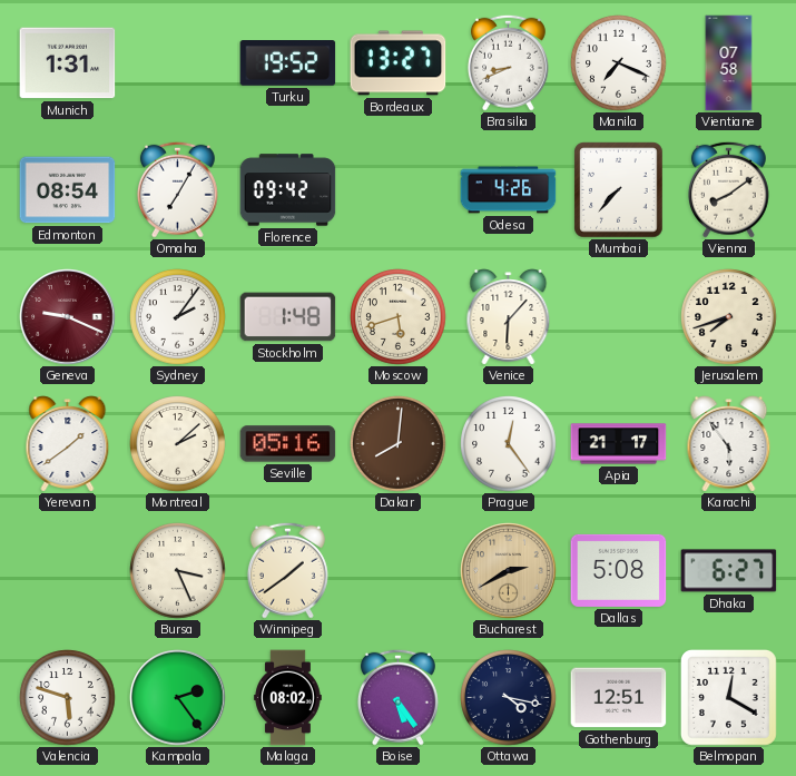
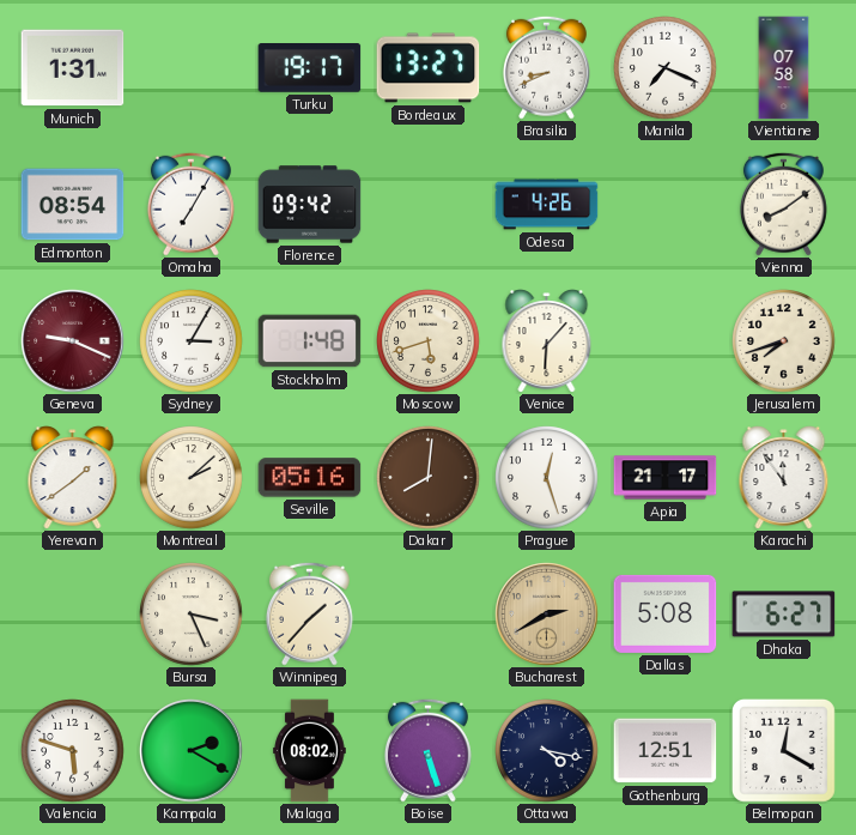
Turku: 19:52 -> 19:17 (310, 68)
Mumbai: 7:37 -> none (619, 190)
Sydney: 2:06 -> 3:05 (192, 341)
Prague: 12:24 -> 12:27 (547, 478)
Karachi: 5:54 -> 11:54 (784, 478)
Winnipeg: 1:39 -> 1:37 (309, 613)
Kampala: 2:24 -> 2:20 (192, 751)
Boise: 5:24 -> 5:27 (427, 750)
